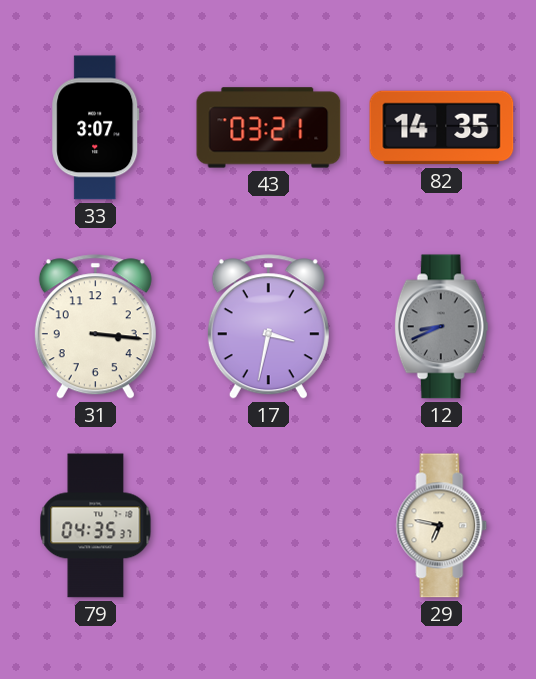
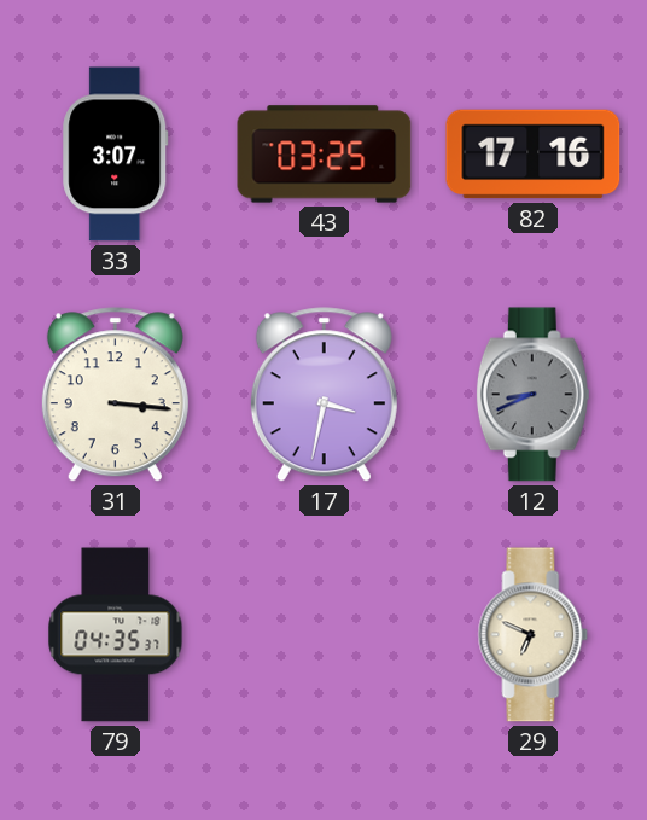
43: 03:21 -> 03:25 (325, 155)
82: 14:35 -> 17:16 (534, 155)
29: 6:47 -> 6:49 (534, 635)
